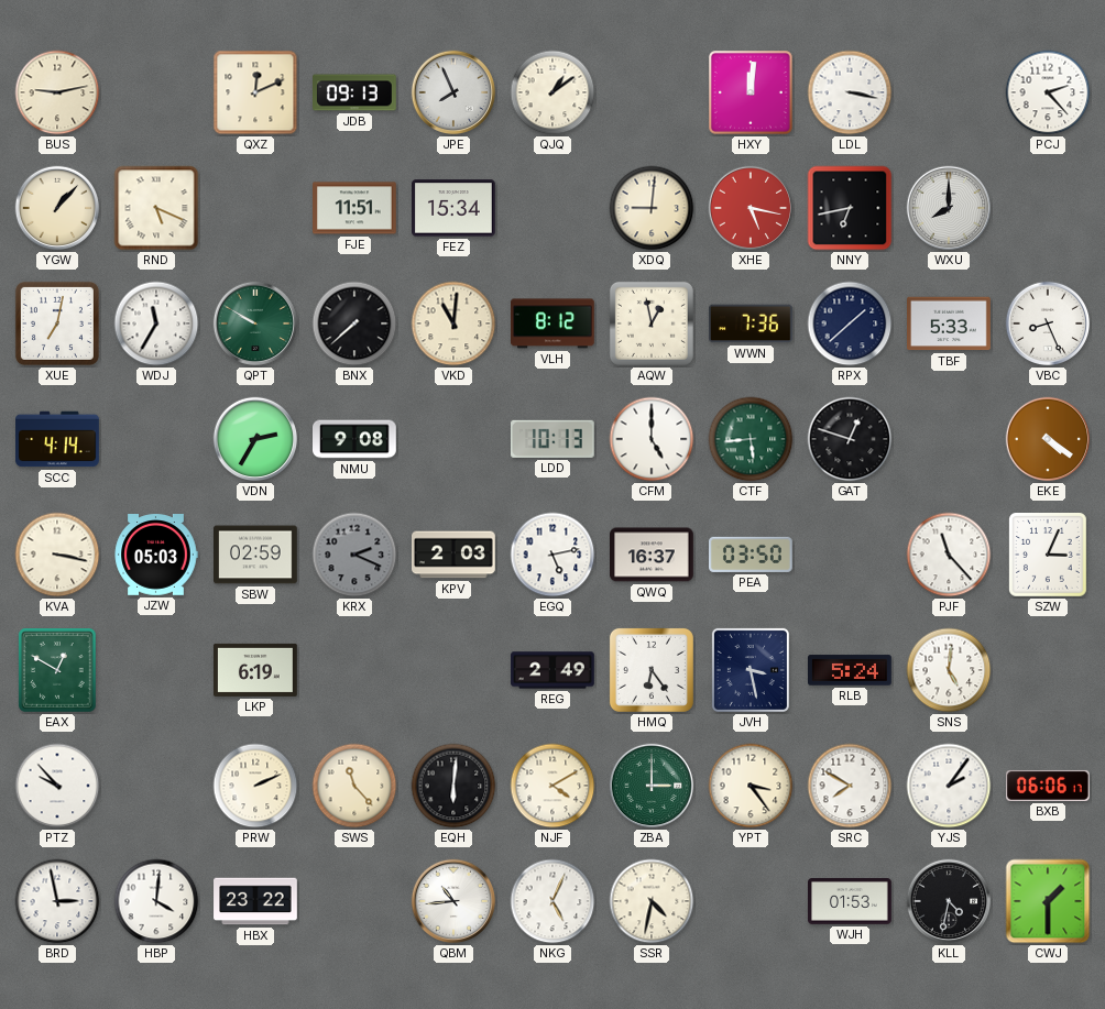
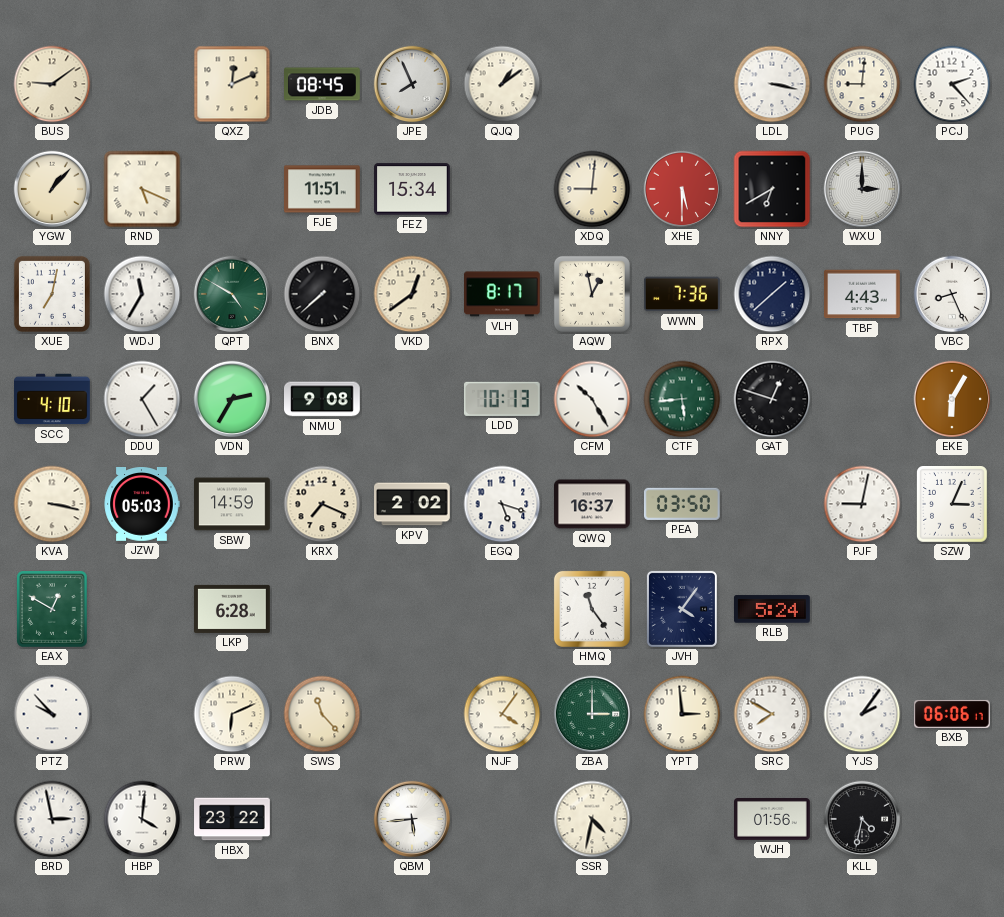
BUS: 9:13 -> 9:09 (52, 84)
JDB: 09:13 -> 08:45 (323, 84)
HXY: 12:01 -> none (752, 94)
PUG: none -> 9:01 (862, 84)
XHE: 5:17 -> 5:30 (682, 189)
NNY: 6:43 -> 6:40 (772, 189)
WXU: 8:00 -> 3:00 (862, 189)
QPT: 9:50 -> 4:50 (232, 294)
VKD: 11:01 -> 12:39 (412, 294)
VLH: 8:12 -> 8:17 (503, 294)
TBF: 5:33 -> 4:43 (863, 294)
SCC: 4:14 -> 4:10 (52, 399)
DDU: none -> 1:25 (142, 399)
CFM: 5:00 -> 10:25 (592, 399)
EKE: 4:21 -> 6:05 (952, 399)
SBW: 02:59 -> 14:59 (232, 504)
KRX: 2:19 -> 7:19 (322, 504)
KRX dial: grey -> cream (322, 504)
KPV: 2:03 -> 2:02 (413, 504)
EGQ: 5:13 -> 5:18 (502, 504)
PJF: 11:23 -> 9:02 (862, 504)
LKP: 6:19 -> 6:28 (233, 609)
REG: 2:49 -> none (552, 670)
HMQ: 6:24 -> 11:24 (592, 609)
JVH: 3:28 -> 4:06 (682, 609)
SNS: 5:01 -> none (949, 670)
PRW: 2:11 -> 6:11 (232, 714)
EQH: 6:01 -> none (453, 786)
NJF: 4:10 -> 4:06 (502, 714)
YPT: 3:24 -> 2:59 (682, 714)
QBM: 10:44 -> 5:44 (412, 819)
NKG: 5:04 -> none (552, 901)
WJH: 01:53 -> 01:56 (772, 820)
CWJ: 1:30 -> none (1048, 901)
